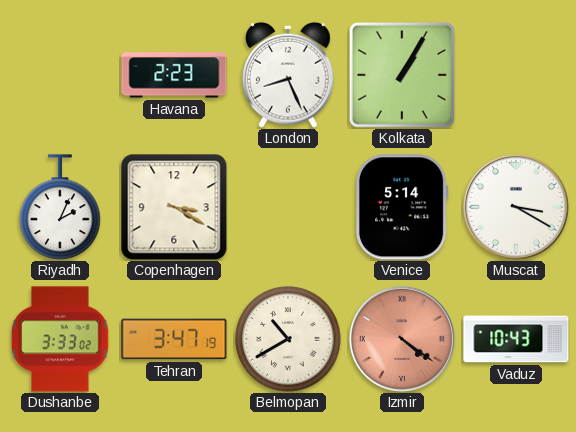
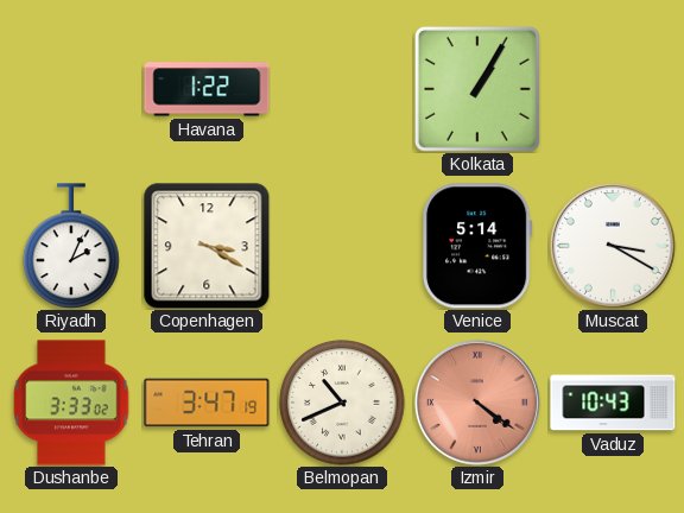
Havana: 2:23 -> 1:22 (207, 89)
London: 8:26 -> none (288, 75)
Belmopan: 10:40 -> 10:41 (342, 403)
